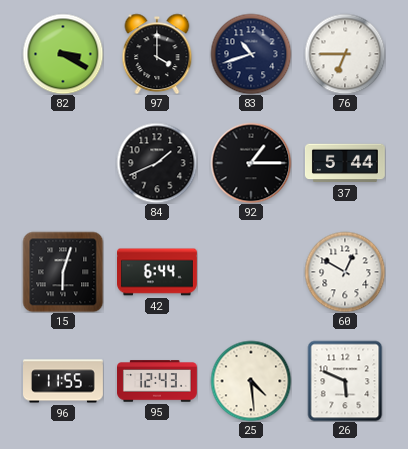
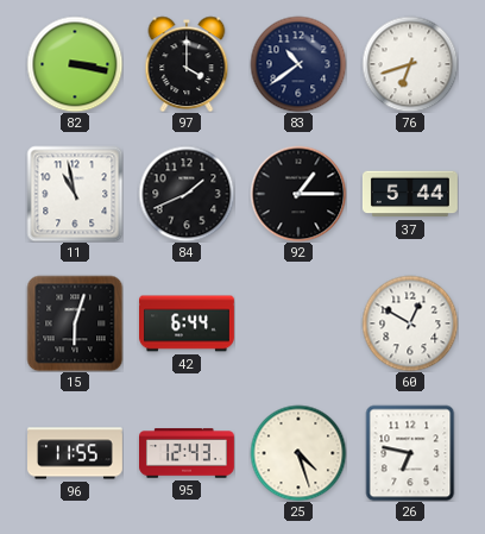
82: 3:20 -> 3:17 (75, 64)
83: 10:42 -> 10:39 (298, 64)
76: 6:45 -> 6:42 (410, 64)
11: none -> 10:58 (75, 194)
25: 4:29 -> 4:27 (298, 453)
26: 5:49 -> 6:47 (410, 453)
